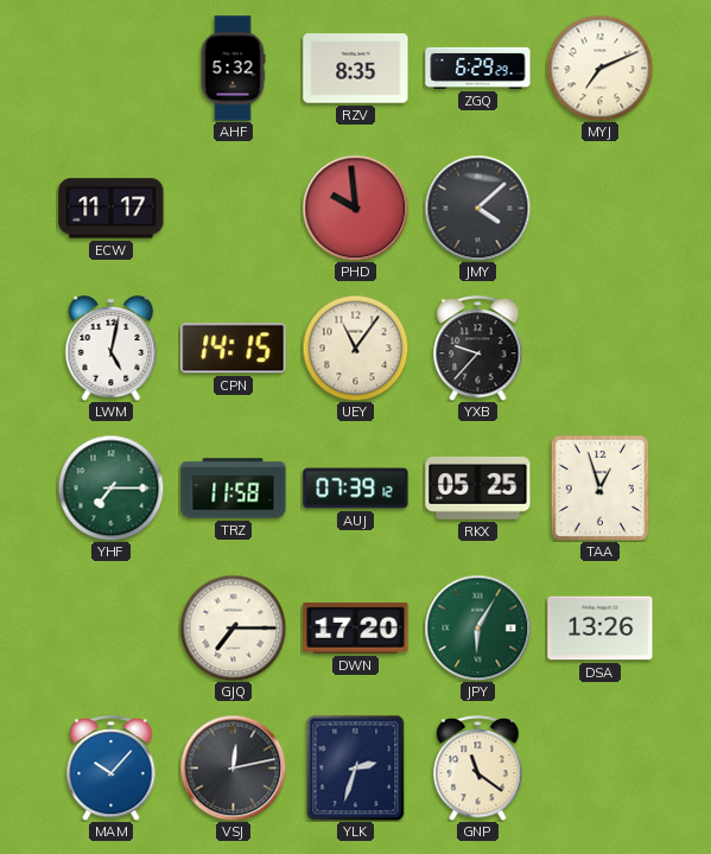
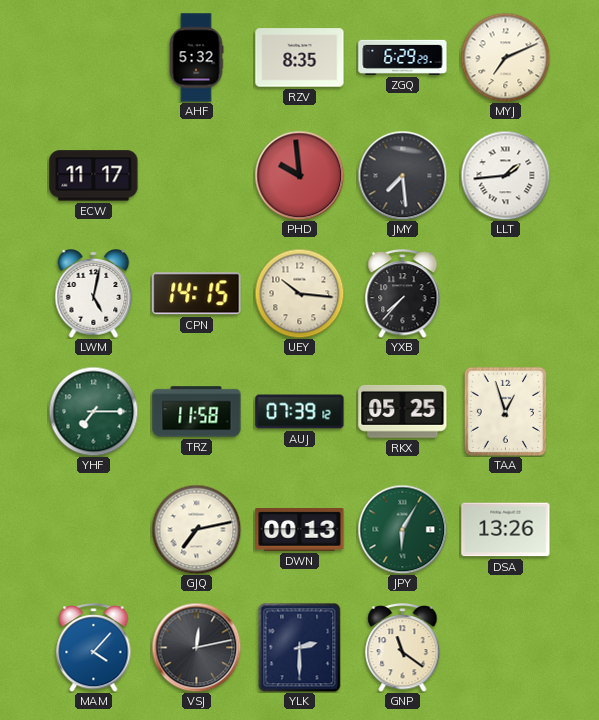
JMY: 4:08 -> 7:29 (402, 175)
LLT: none -> 1:44 (505, 175)
UEY: 11:06 -> 10:16 (299, 293)
YXB: 9:37 -> 7:37 (403, 294)
GJQ: 7:15 -> 7:13 (196, 529)
DWN: 17:20 -> 00:13 (300, 530)
MAM: 10:07 -> 4:07 (94, 648)
YLK: 2:33 -> 2:30 (300, 647)
